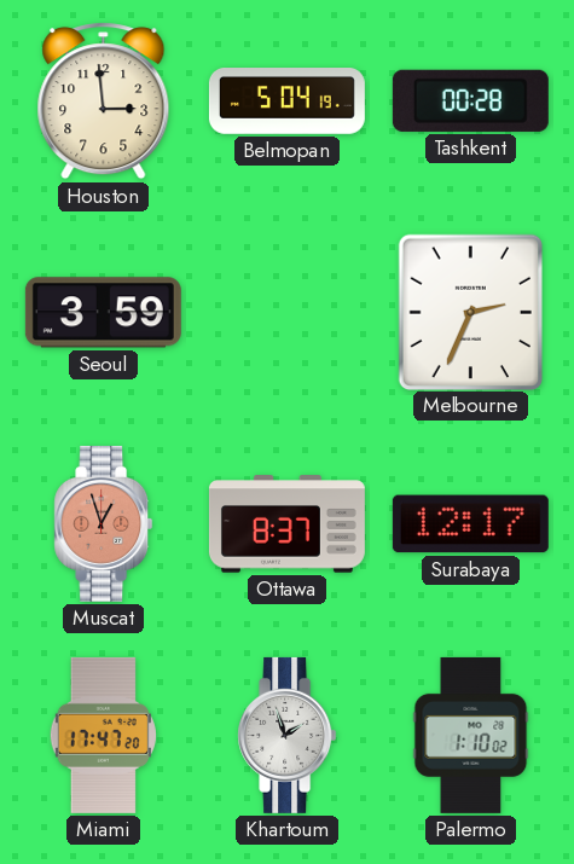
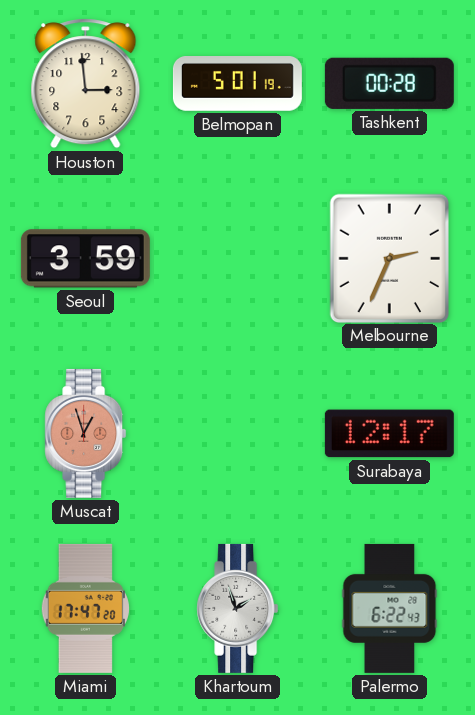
Belmopan: 5:04 -> 5:01 (237, 84)
Ottawa: 8:37 -> none (286, 524)
Palermo: 1:10 -> 6:22 (390, 608)
